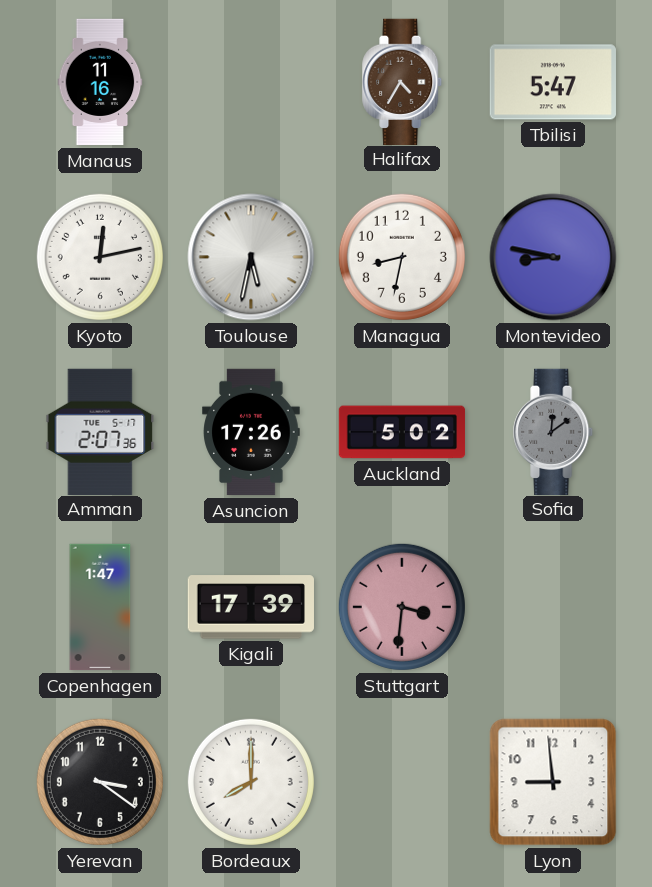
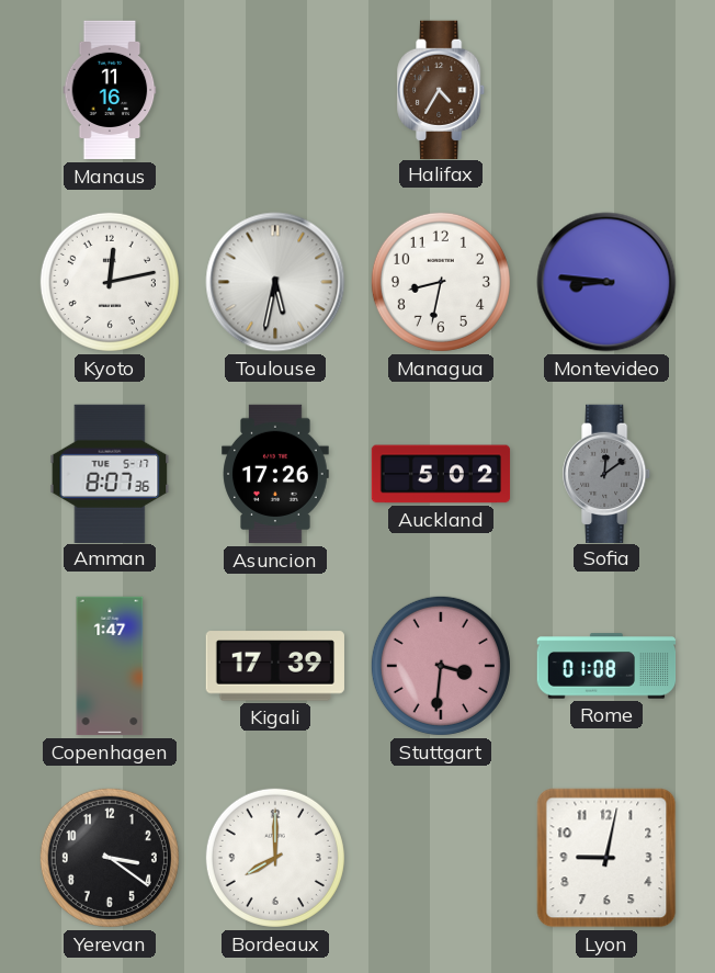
Tbilisi: 5:47 -> none (553, 82)
Montevideo: 8:47 -> 8:46 (606, 282)
Amman: 2:07 -> 8:07 (110, 473)
Rome: none -> 01:08 (606, 666)
Lyon: 8:59 -> 9:02 (606, 858)
